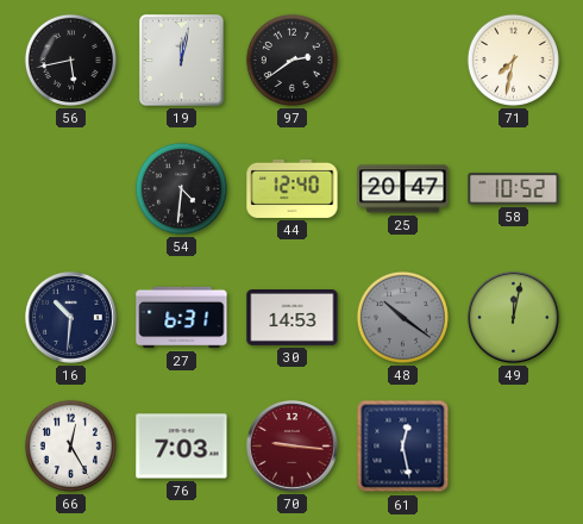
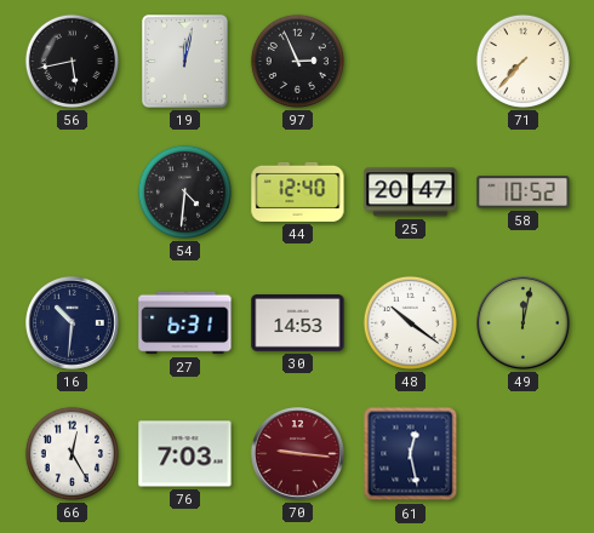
97: 2:39 -> 2:56 (297, 61)
71: 7:32 -> 7:37 (522, 61)
48 dial: grey -> white (410, 322)
